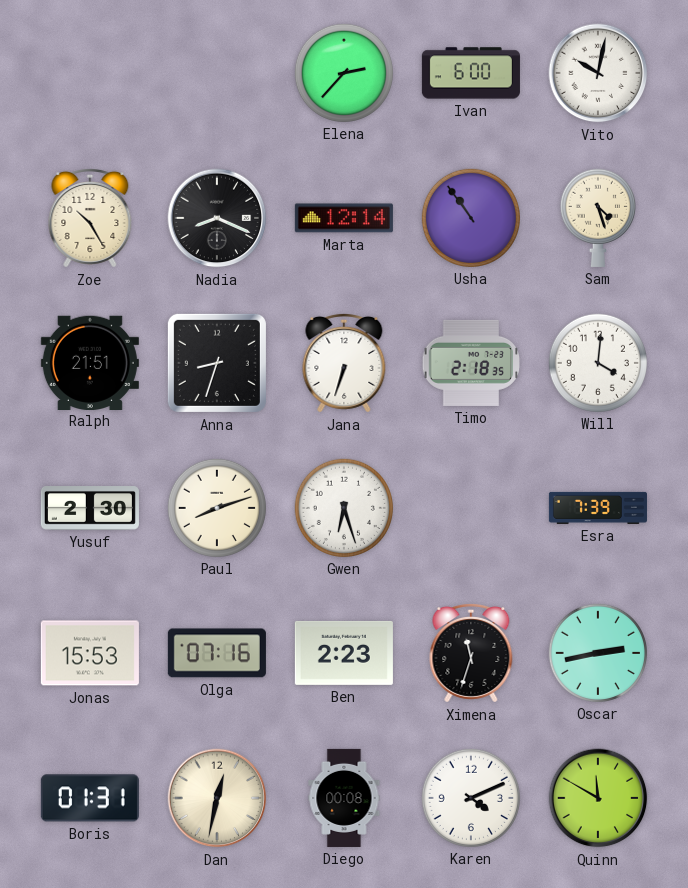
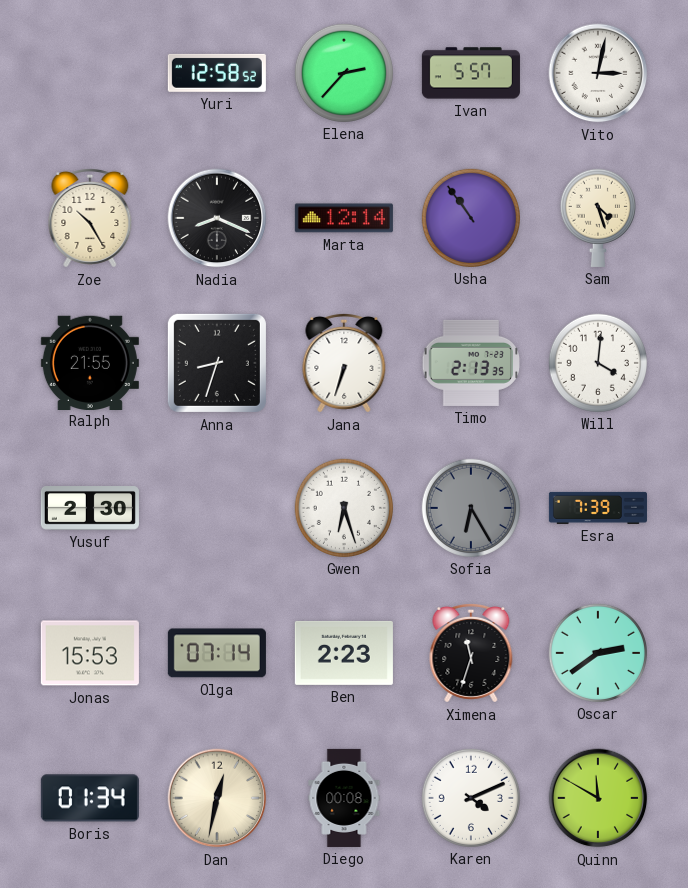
Yuri: none -> 12:58 (217, 73)
Ivan: 6:00 -> 5:57 (471, 73)
Vito: 10:02 -> 3:02 (598, 73)
Ralph: 21:51 -> 21:55 (90, 362)
Timo: 2:18 -> 2:13 (471, 363)
Paul: 8:12 -> none (217, 508)
Sofia: none -> 6:25 (471, 508)
Olga: 07:16 -> 07:14 (217, 653)
Oscar: 2:43 -> 2:39 (598, 653)
Boris: 01:31 -> 01:34 (90, 798)
